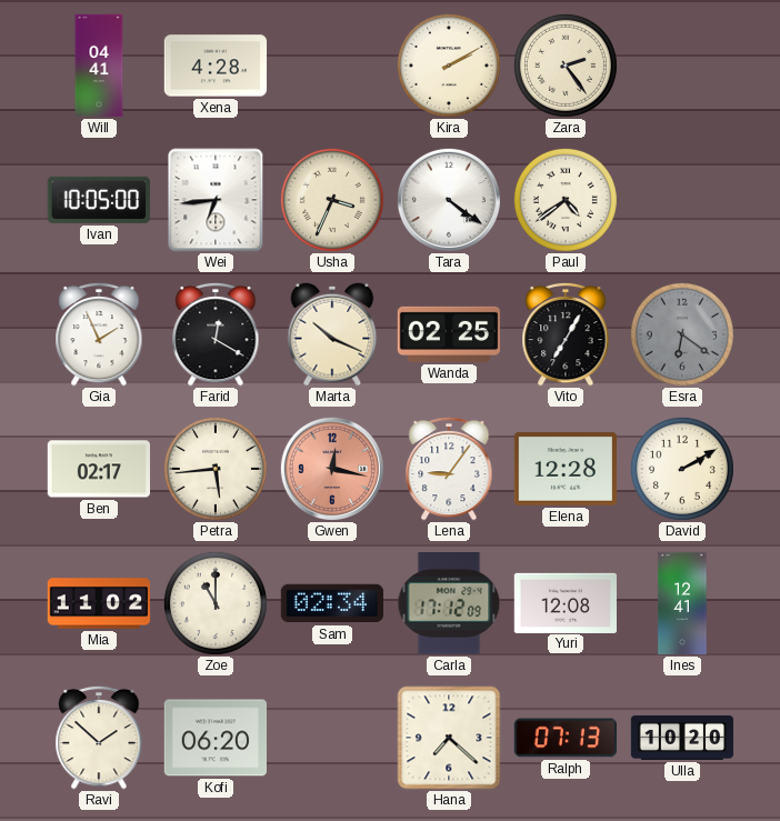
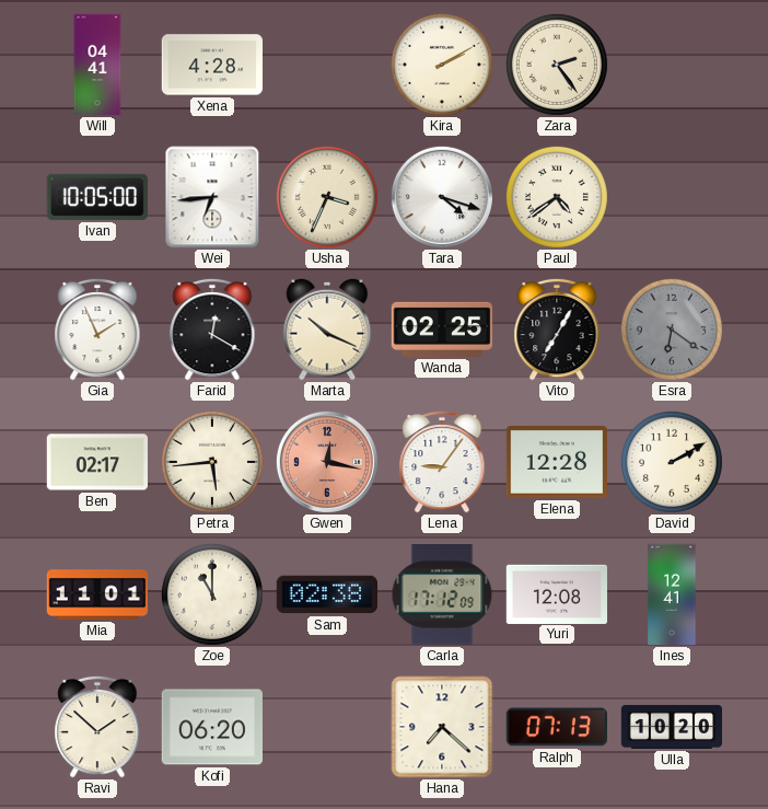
Tara: 4:21 -> 4:18 (442, 197)
Mia: 11:02 -> 11:01 (97, 594)
Sam: 02:34 -> 02:38 (326, 594)
